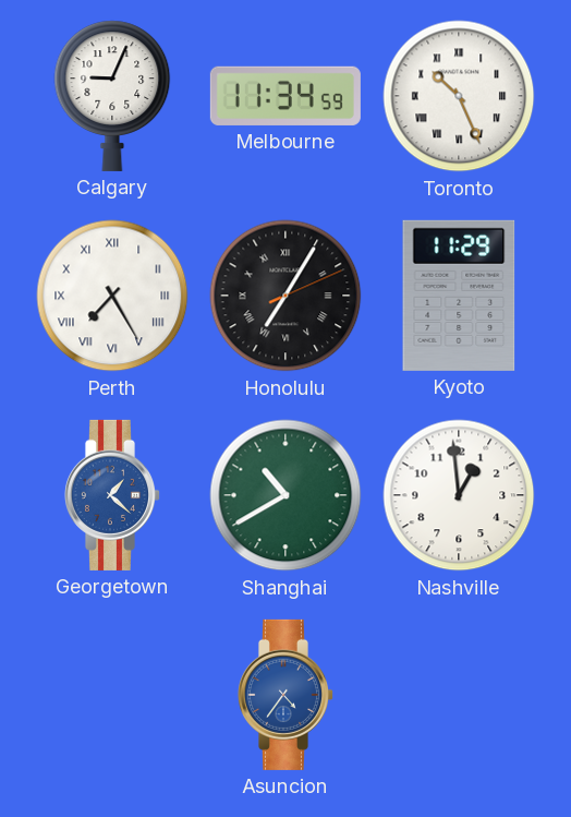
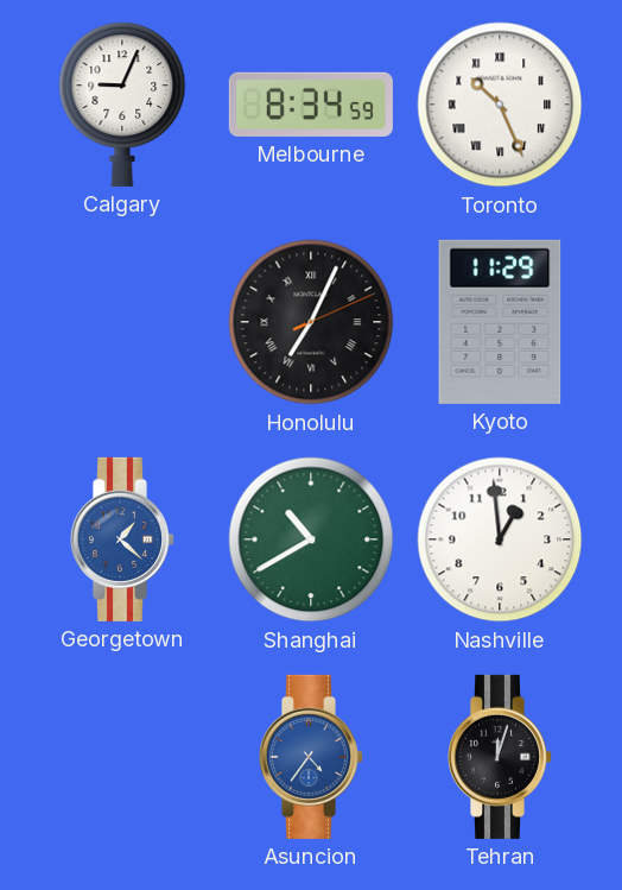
Melbourne: 11:34 -> 8:34 (311, 105)
Perth: 7:25 -> none (112, 296)
Honolulu: 7:05 -> 7:04 (311, 322)
Tehran: none -> 12:03 (499, 757)
